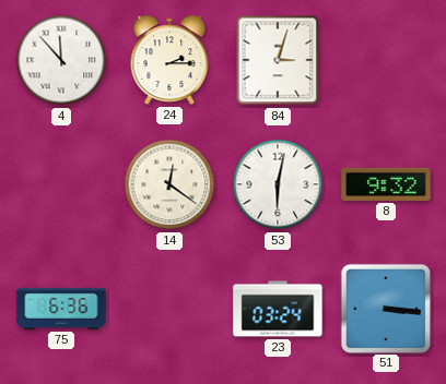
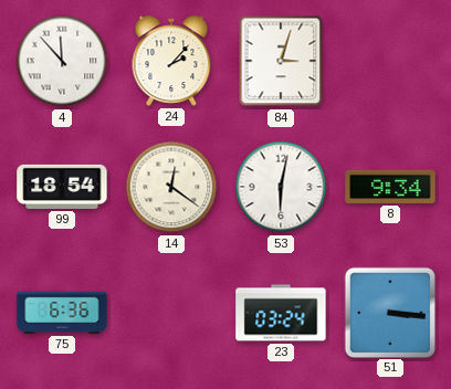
24: 2:15 -> 2:07 (171, 61)
99: none -> 18:54 (62, 187)
8: 9:32 -> 9:34 (390, 187)
